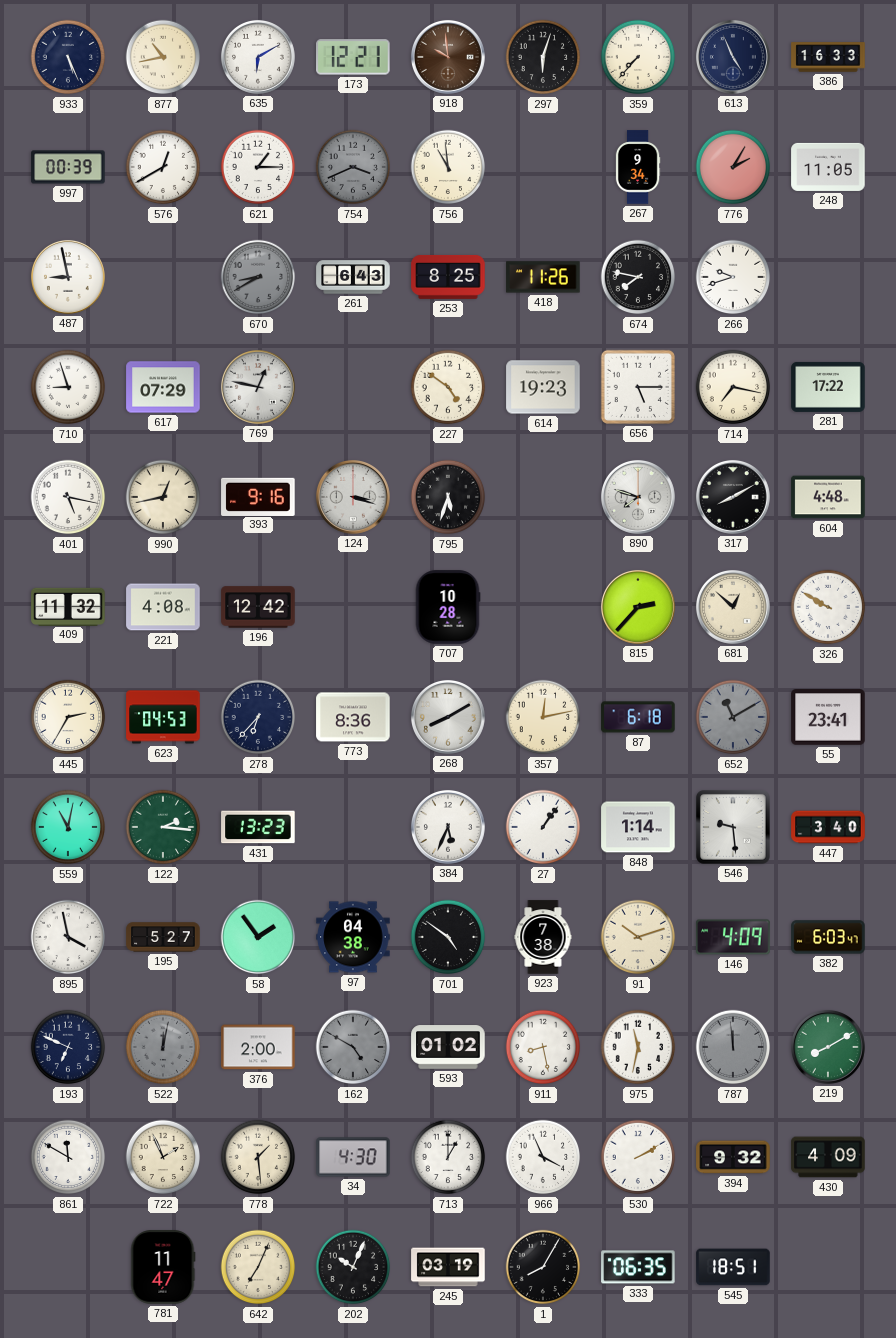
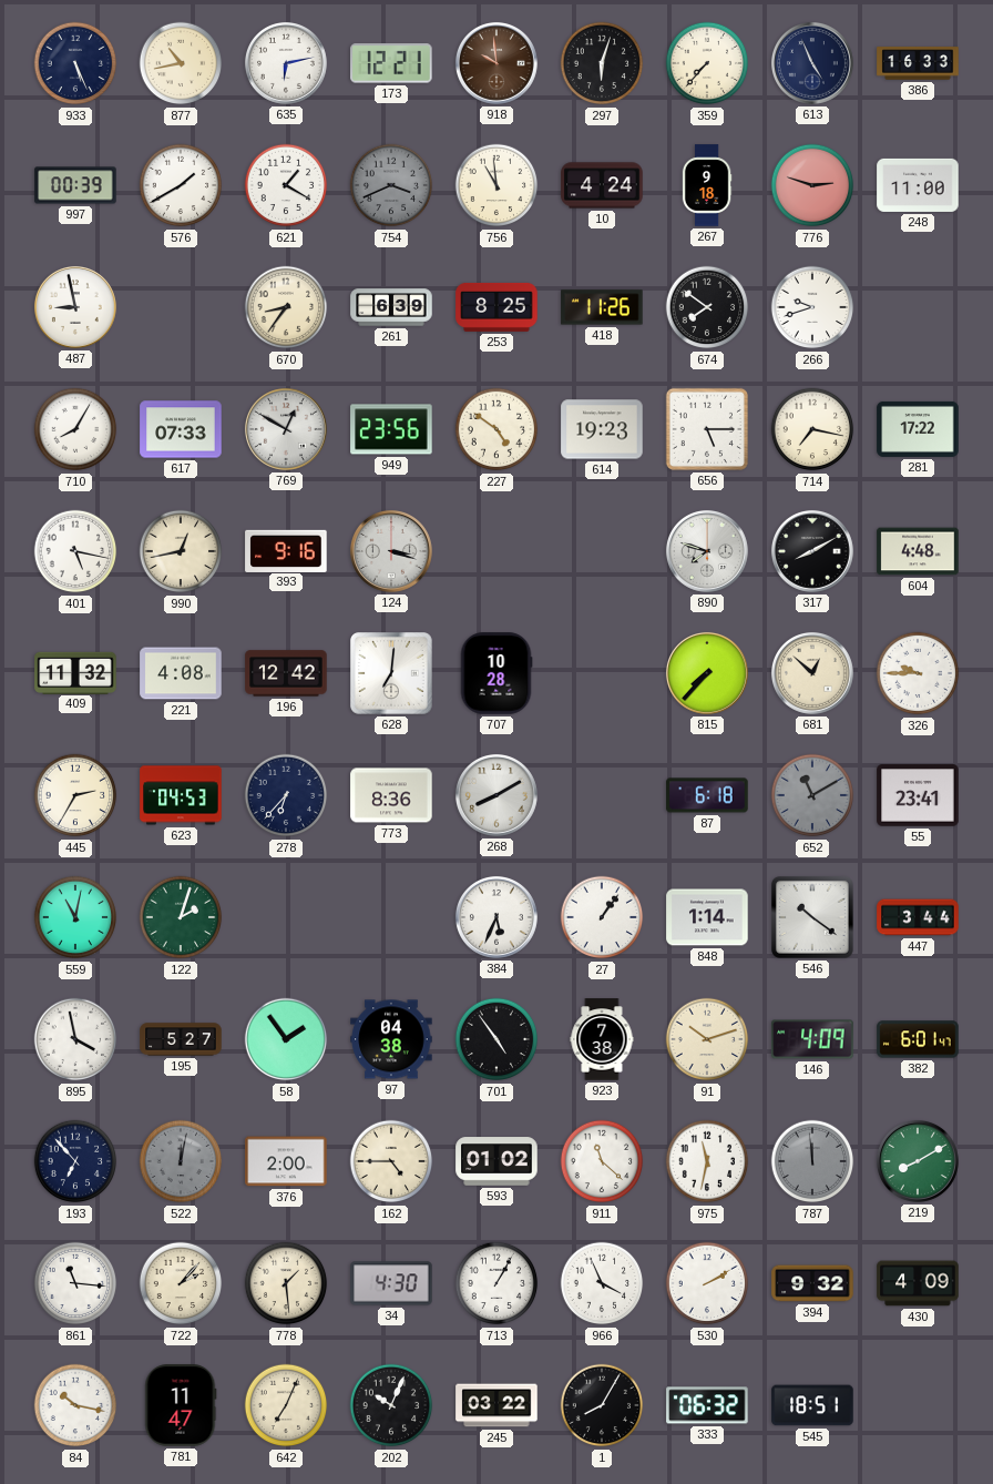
635: 6:10 -> 6:13 (286, 63)
576: 12:40 -> 1:40 (181, 185)
621: 1:15 -> 1:20 (286, 185)
10: none -> 4:24 (602, 185)
267: 9:34 -> 9:18 (707, 185)
776: 2:05 -> 2:48 (812, 185)
248: 11:05 -> 11:00 (918, 185)
670: 8:40 -> 8:36 (286, 307)
670 dial: grey -> cream (286, 307)
261: 6:43 -> 6:39 (391, 307)
674: 7:47 -> 7:51 (707, 307)
710: 8:57 -> 8:05 (75, 429)
617: 07:29 -> 07:33 (181, 429)
769: 12:47 -> 12:50 (286, 429)
949: none -> 23:56 (391, 429)
795: 5:33 -> none (448, 497)
628: none -> 7:01 (392, 674)
815: 2:37 -> 7:37 (707, 673)
326: 9:50 -> 9:45 (918, 673)
357: 12:13 -> none (543, 717)
122: 2:16 -> 2:03 (181, 917)
431: 13:23 -> none (258, 827)
546: 9:29 -> 10:21 (813, 918)
447: 3:40 -> 3:44 (918, 917)
701: 4:51 -> 4:54 (496, 1039)
382: 6:03 -> 6:01 (918, 1039)
193: 6:49 -> 6:53 (75, 1161)
162: 4:50 -> 4:45 (391, 1161)
162 dial: grey -> cream (391, 1161)
911: 8:28 -> 11:22 (602, 1161)
861: 11:50 -> 11:16 (75, 1283)
722: 1:56 -> 2:07 (181, 1283)
713: 1:00 -> 1:05 (496, 1283)
84: none -> 10:17 (75, 1405)
245: 03:19 -> 03:22 (496, 1405)
333: 06:35 -> 06:32 (707, 1405)
